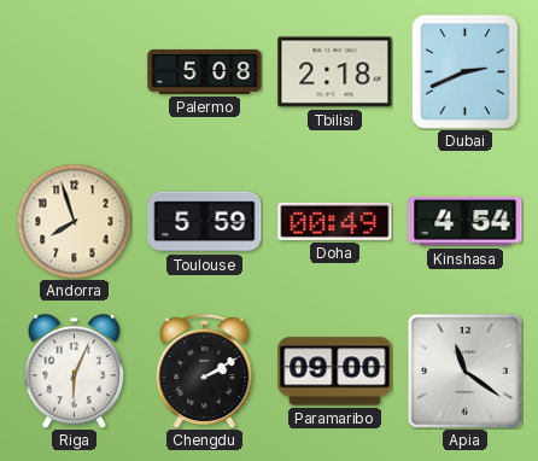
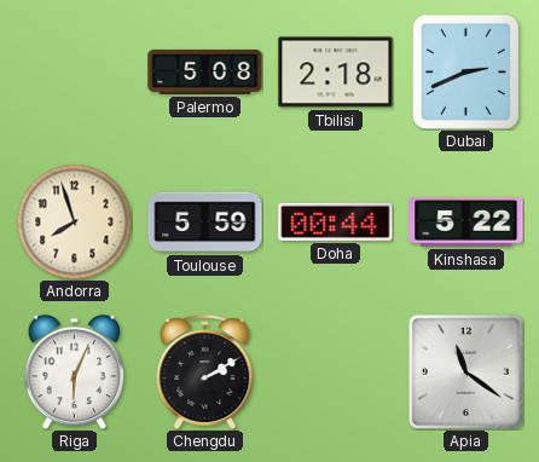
Doha: 00:49 -> 00:44 (336, 221)
Kinshasa: 4:54 -> 5:22 (466, 223)
Paramaribo: 09:00 -> none (335, 372)
